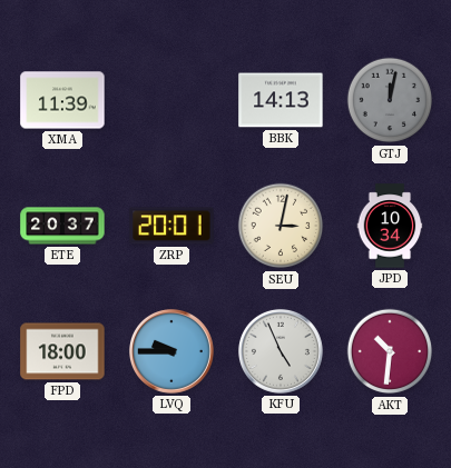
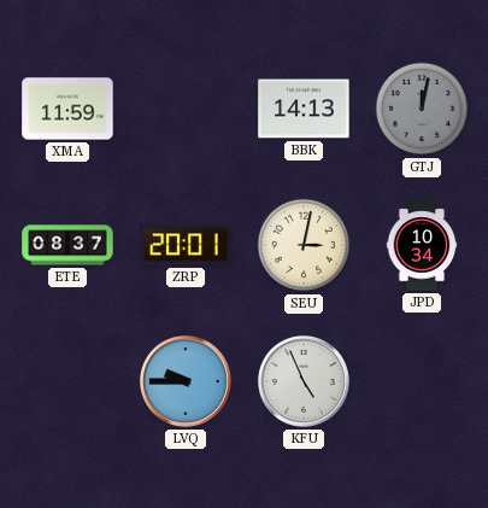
XMA: 11:39 -> 11:59 (67, 109)
ETE: 20:37 -> 08:37 (67, 245)
FPD: 18:00 -> none (62, 351)
AKT: 10:31 -> none (390, 351)
